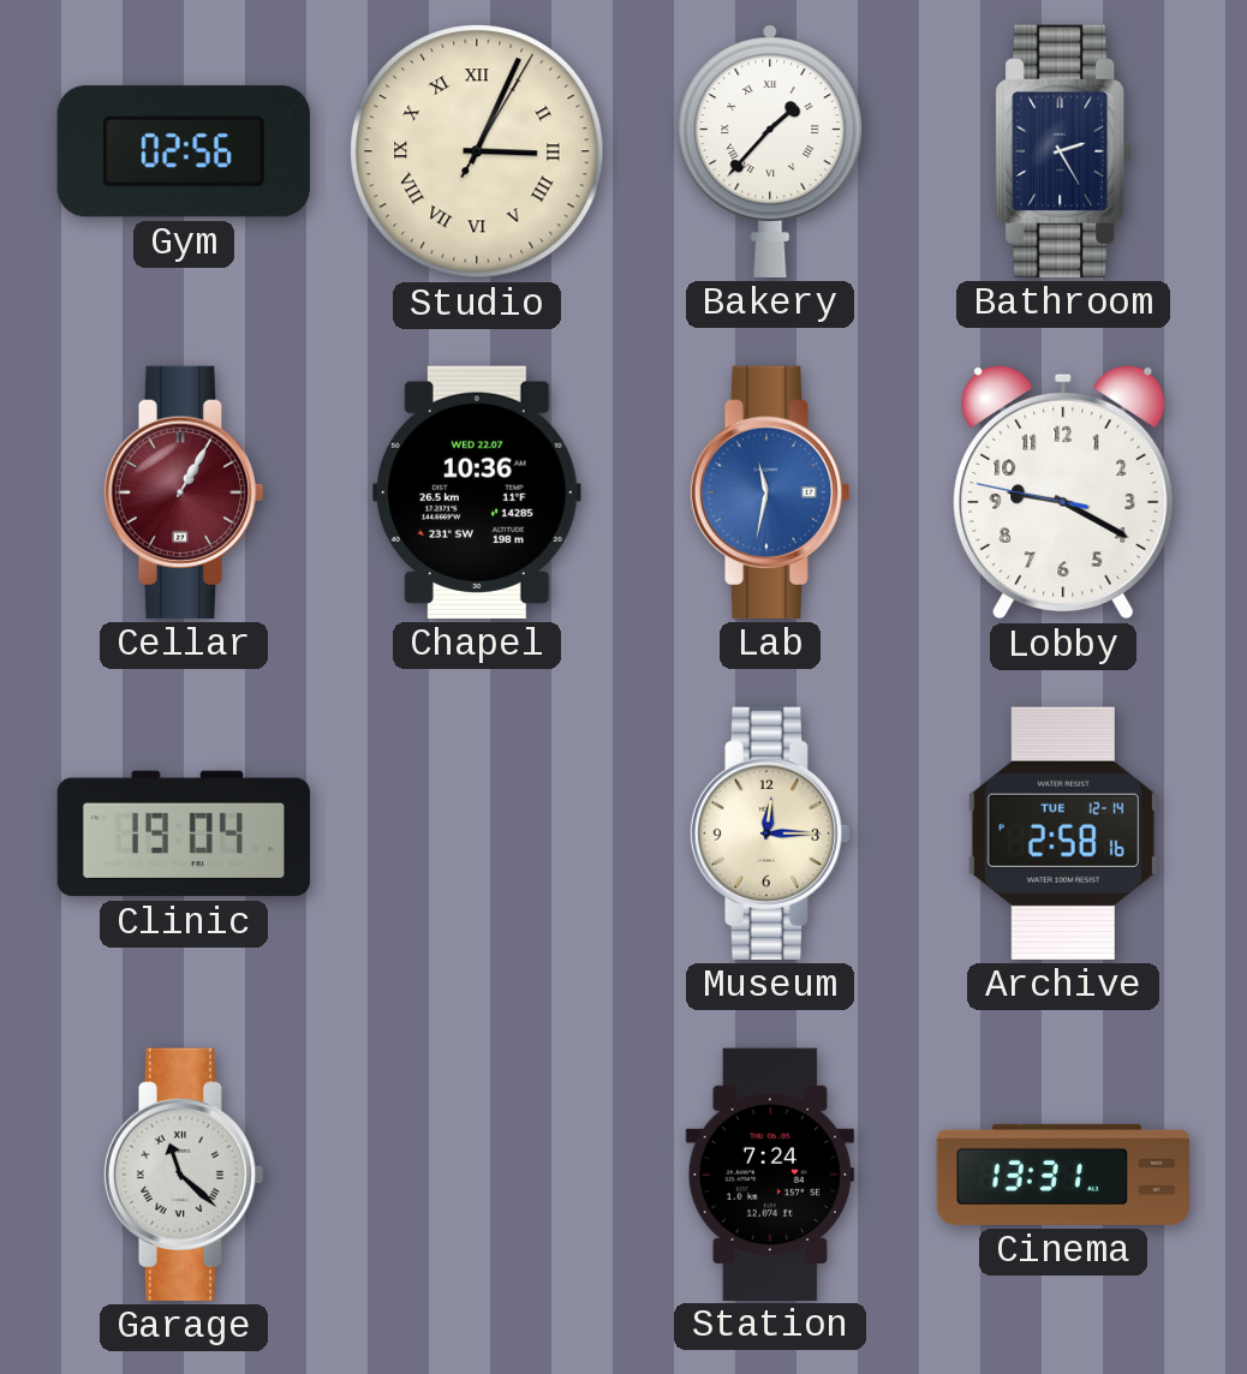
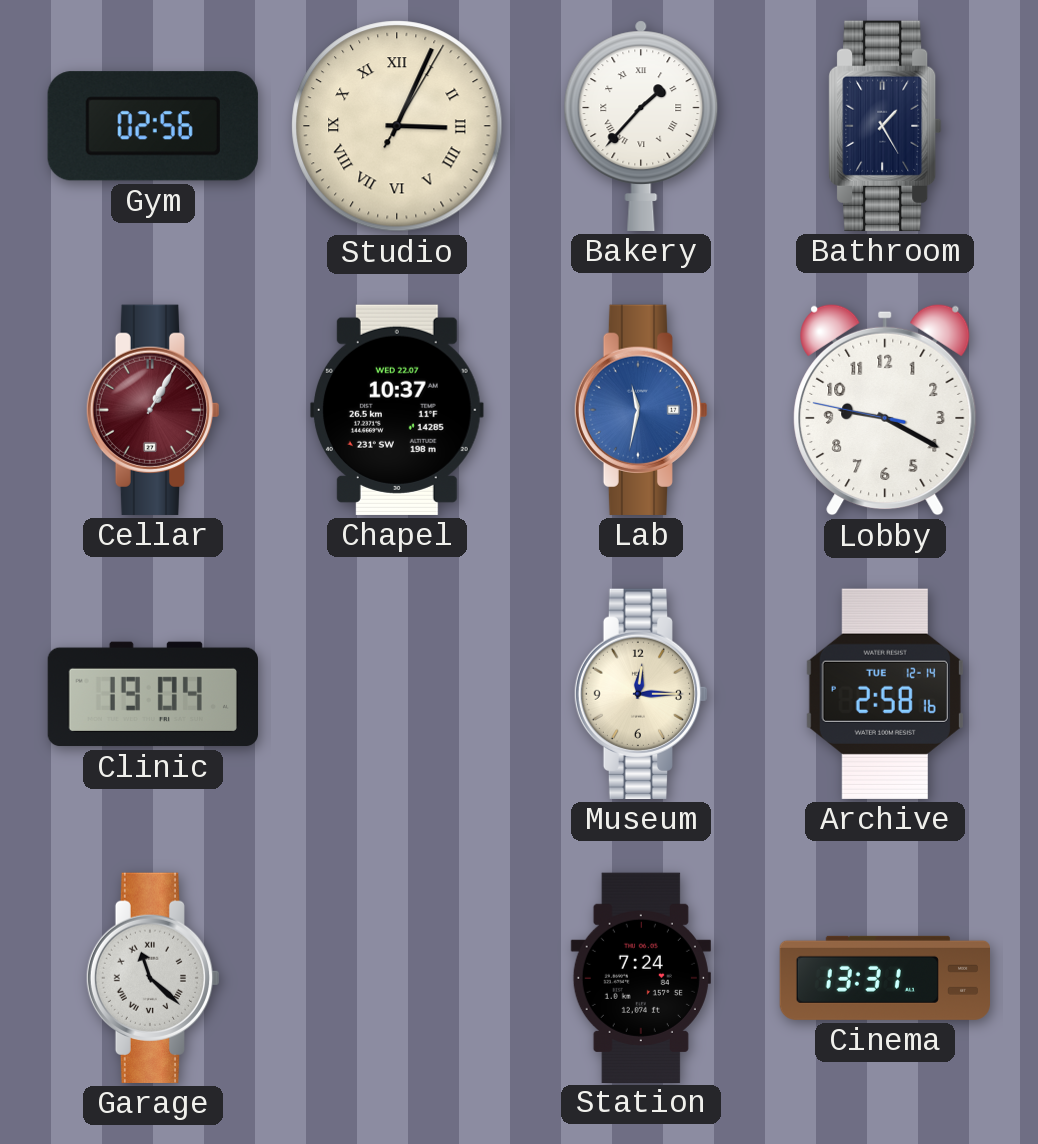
Bathroom: 2:25 -> 1:25 (885, 126)
Chapel: 10:36 -> 10:37 (397, 410)
